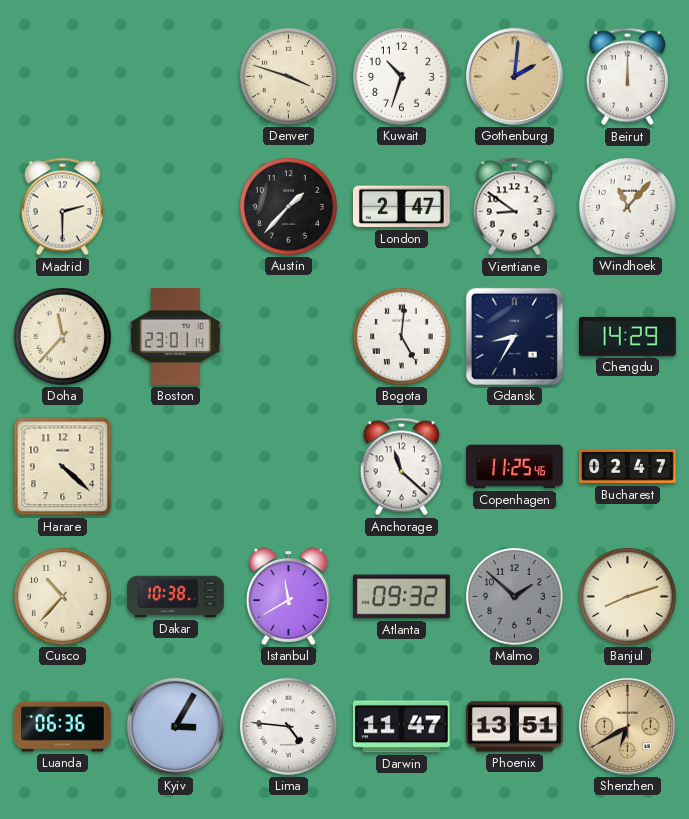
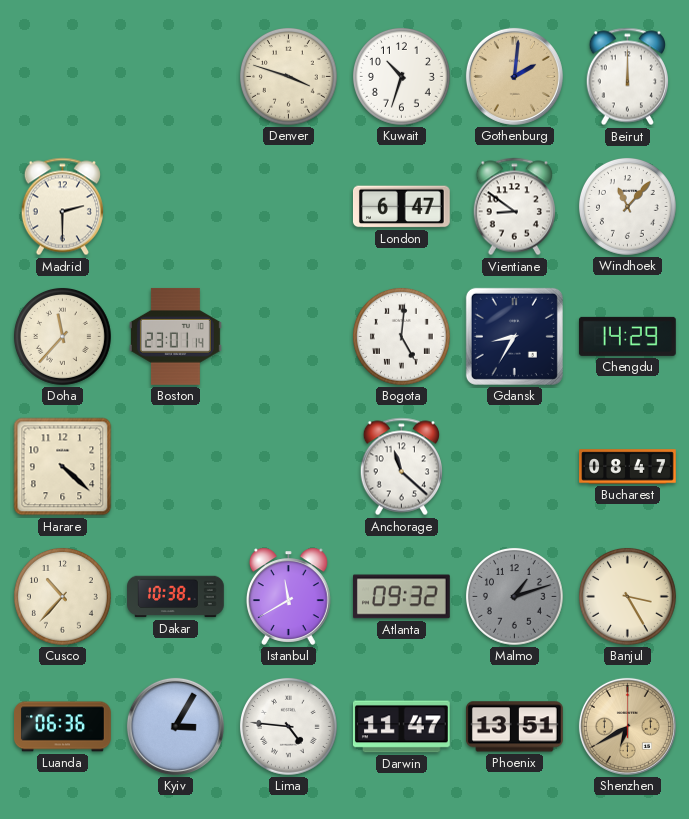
Austin: 1:37 -> none (288, 207)
London: 2:47 -> 6:47 (401, 207)
Copenhagen: 11:25 -> none (515, 467)
Bucharest: 02:47 -> 08:47 (628, 467)
Malmo: 1:52 -> 1:12 (514, 597)
Banjul: 8:12 -> 3:25 (627, 597)
